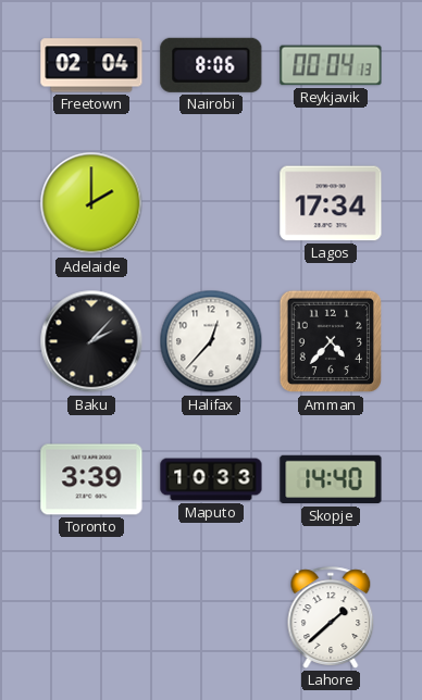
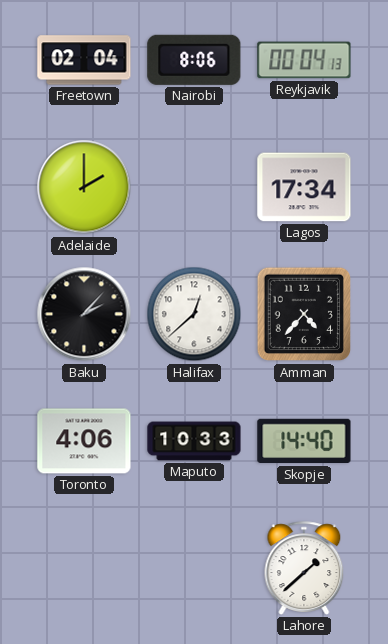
Halifax: 12:37 -> 12:38 (194, 314)
Toronto: 3:39 -> 4:06 (84, 441)
